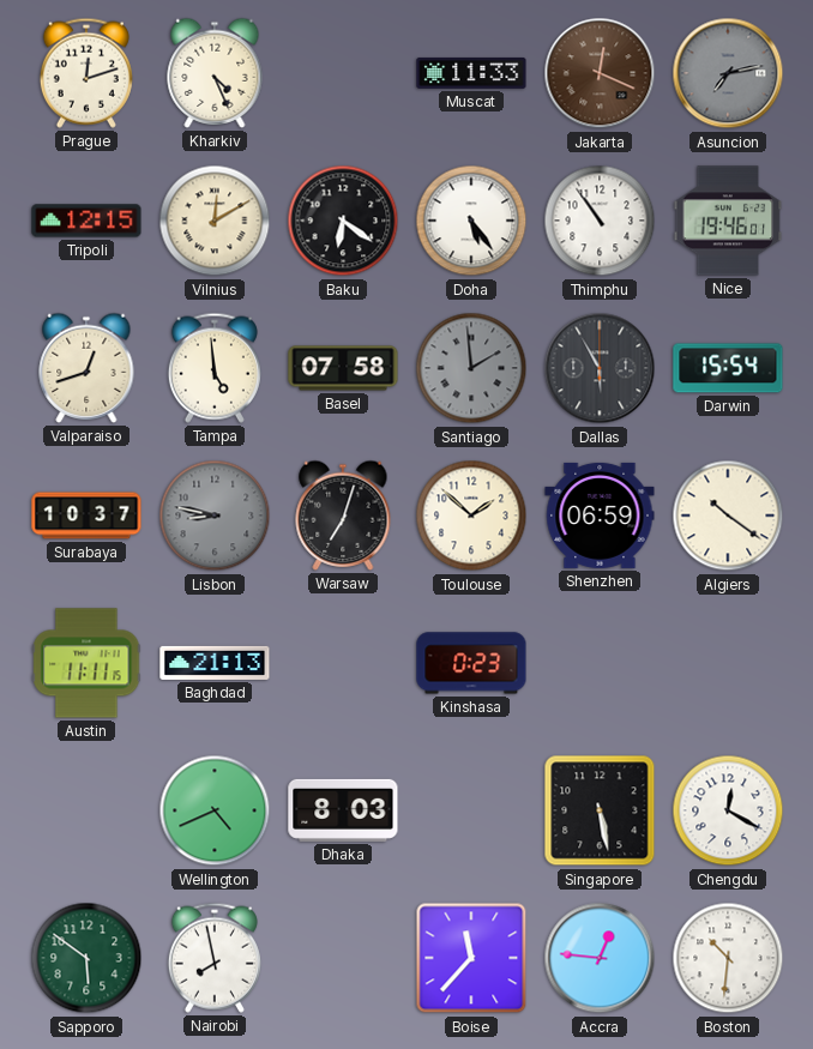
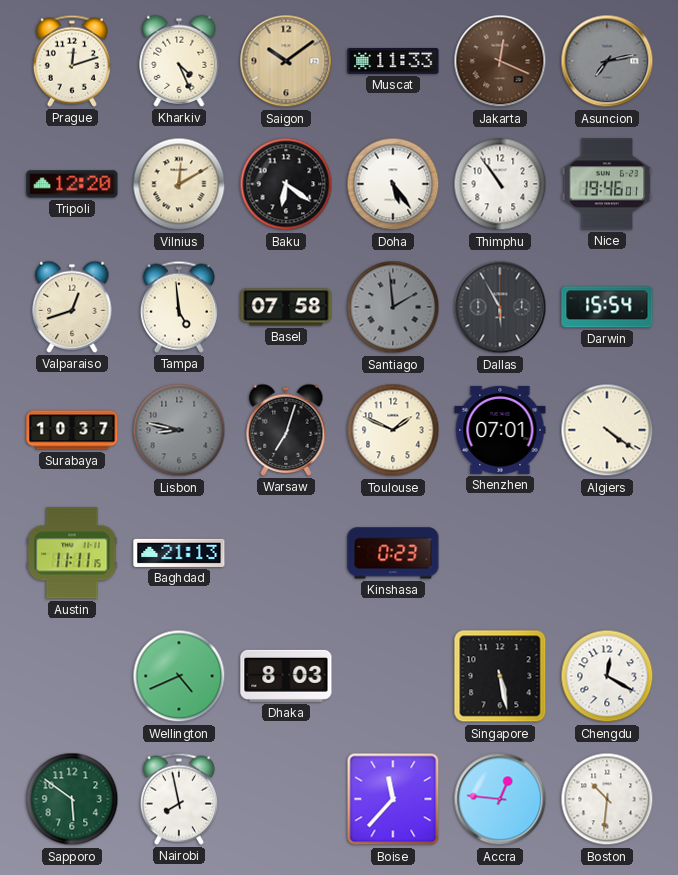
Saigon: none -> 10:09 (286, 61)
Tripoli: 12:15 -> 12:20 (72, 184)
Toulouse: 1:52 -> 1:49 (393, 430)
Shenzhen: 06:59 -> 07:01 (500, 430)
Algiers: 10:21 -> 4:21 (607, 430)
